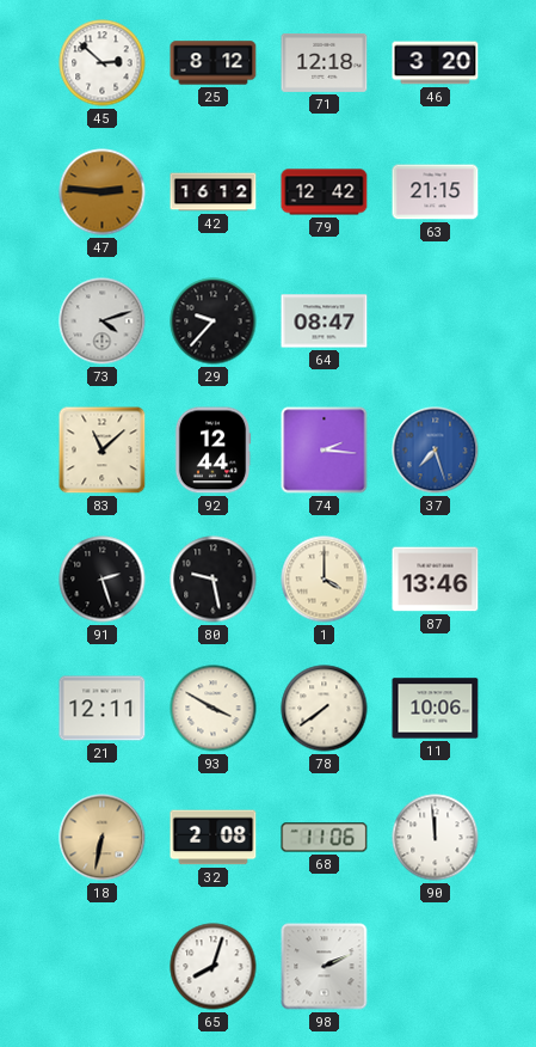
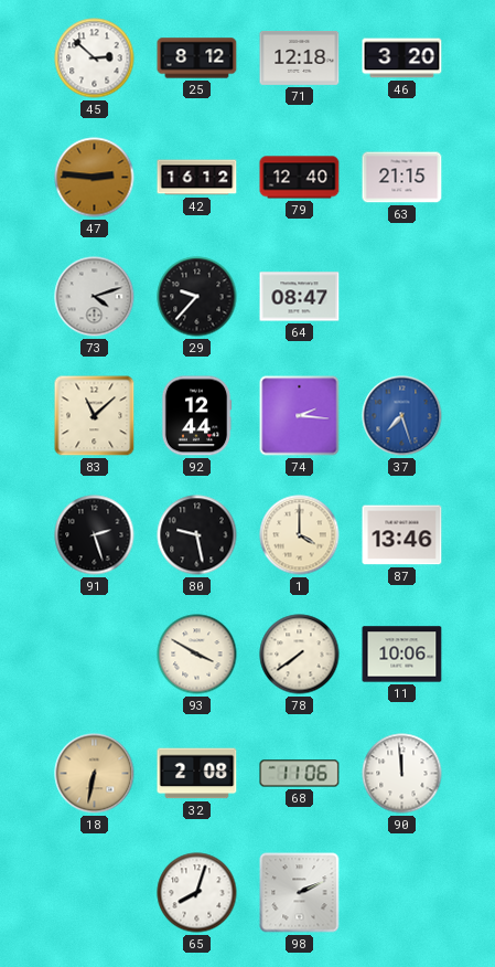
79: 12:42 -> 12:40 (300, 178)
21: 12:11 -> none (103, 709)
